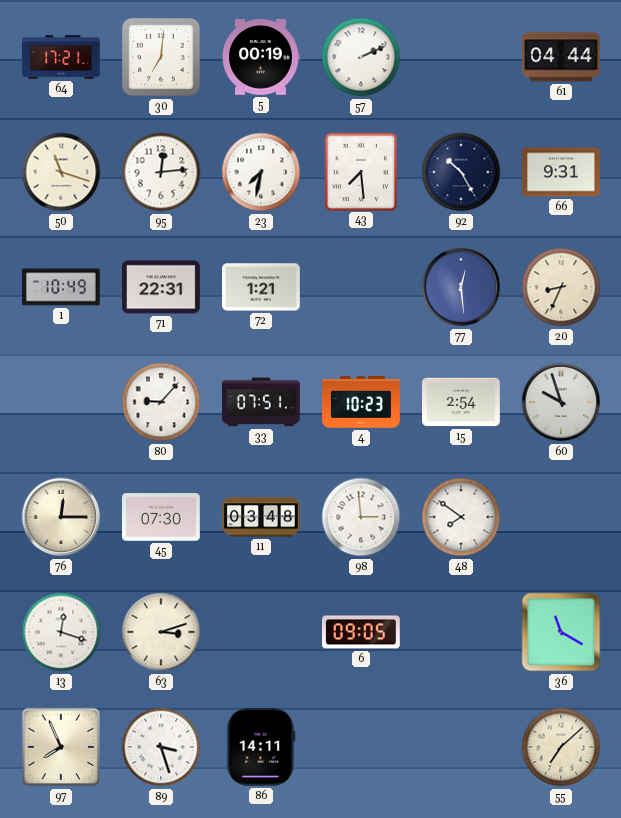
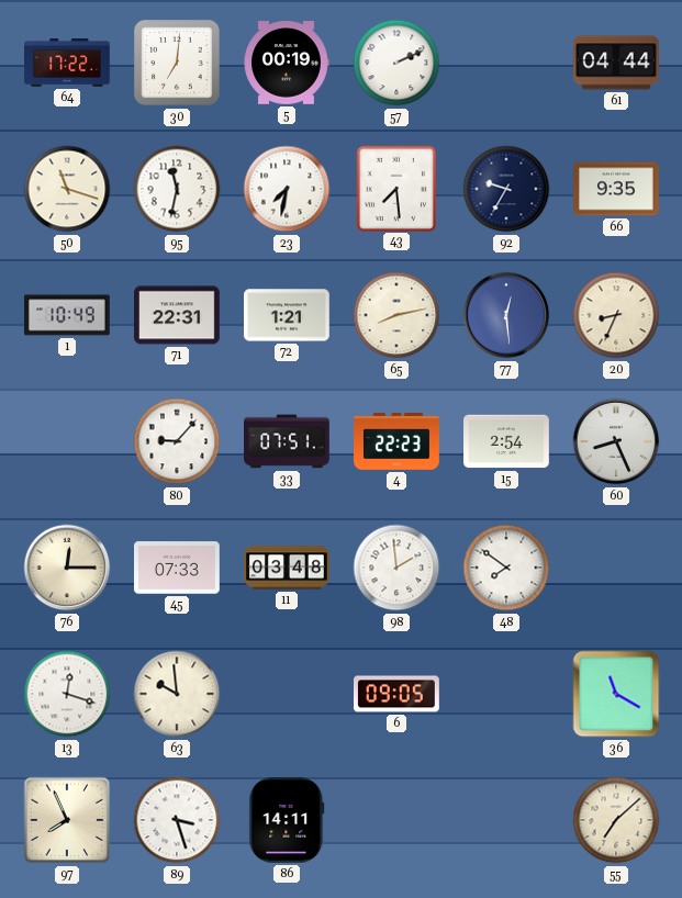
64: 17:21 -> 17:22 (67, 63)
95: 12:14 -> 11:32 (177, 189)
92: 10:25 -> 9:35 (506, 189)
66: 9:31 -> 9:35 (616, 189)
65: none -> 8:13 (396, 315)
4: 10:23 -> 22:23 (398, 442)
60: 9:57 -> 8:26 (616, 441)
45: 07:30 -> 07:33 (178, 568)
98: 2:59 -> 1:59 (396, 568)
63: 3:12 -> 9:59 (177, 694)
